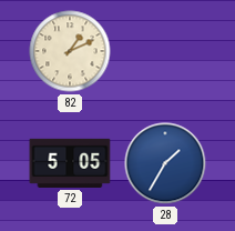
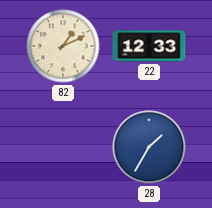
22: none -> 12:33 (149, 46)
72: 5:05 -> none (70, 163)
